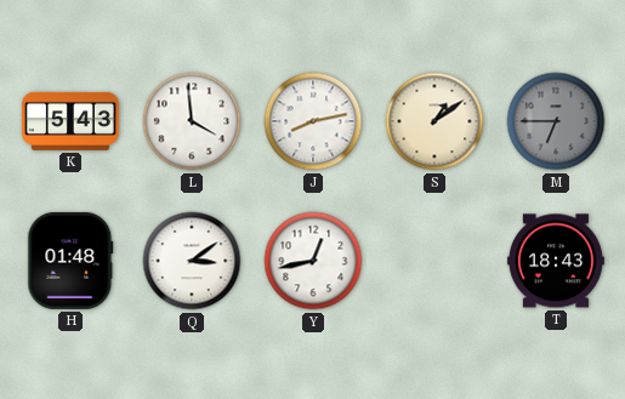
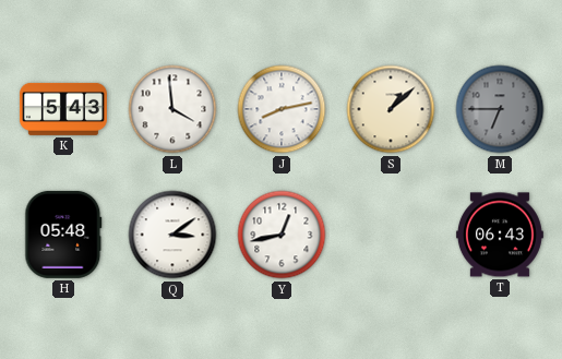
S: 1:09 -> 1:08 (391, 109)
H: 01:48 -> 05:48 (63, 235)
T: 18:43 -> 06:43 (500, 235)
